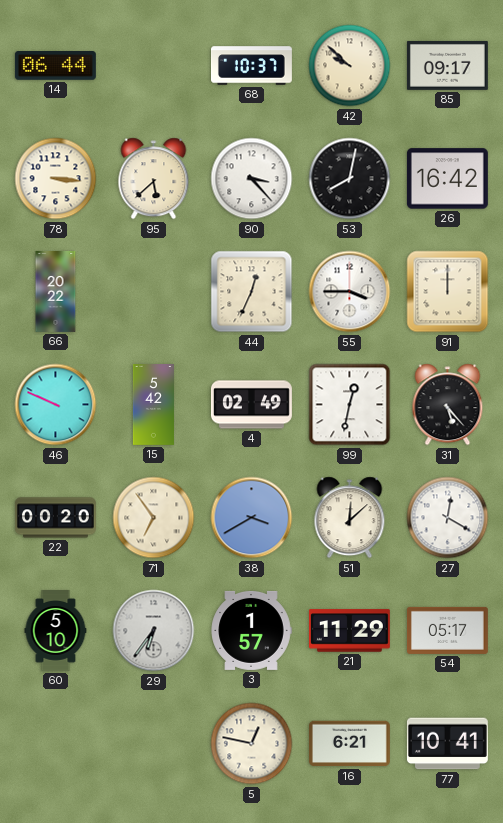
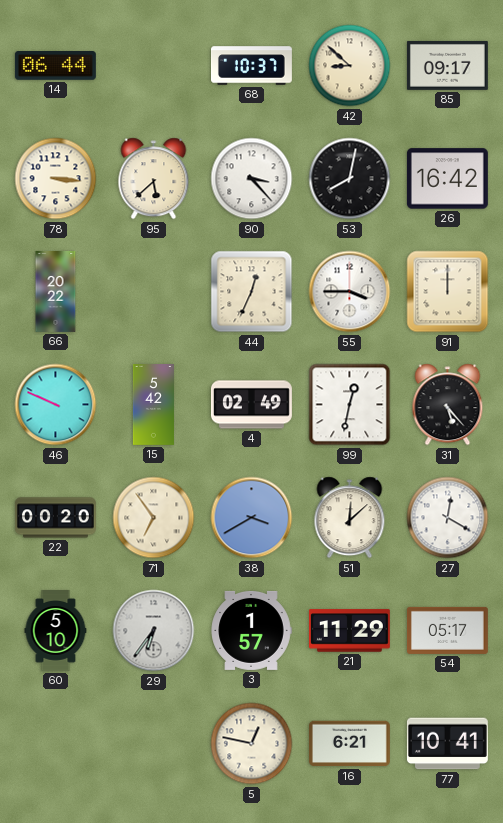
42: 9:52 -> 8:52 (350, 66)
